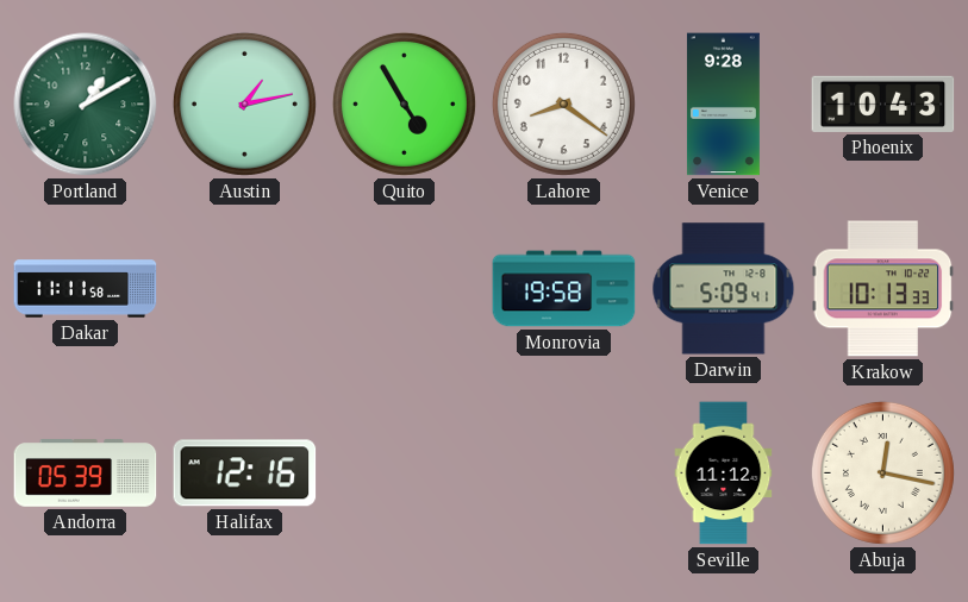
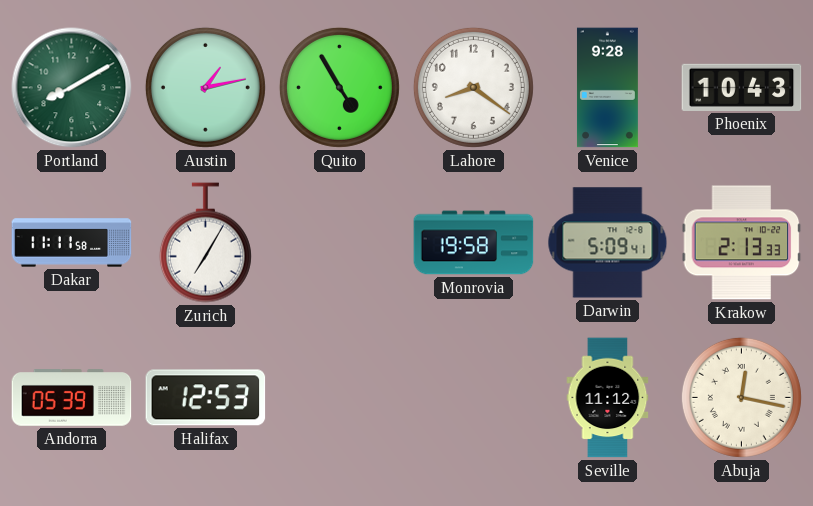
Portland: 1:10 -> 8:10 (72, 88)
Zurich: none -> 7:05 (205, 243)
Krakow: 10:13 -> 2:13 (742, 243)
Halifax: 12:16 -> 12:53 (206, 398)
